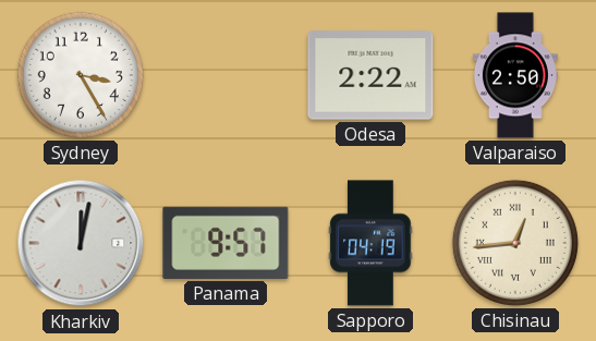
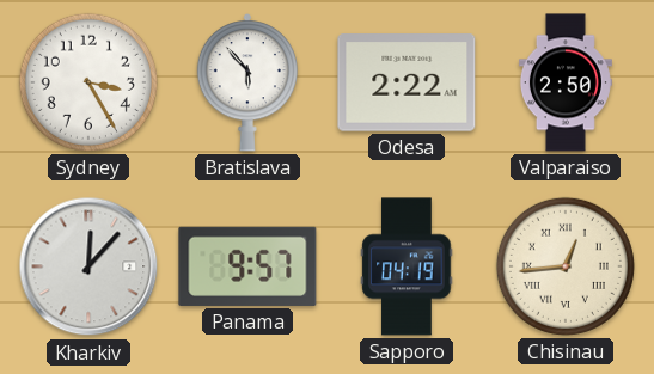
Bratislava: none -> 5:53 (246, 82)
Kharkiv: 12:02 -> 12:07 (88, 266)
